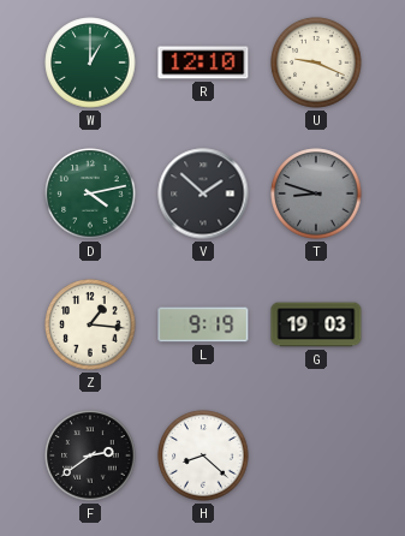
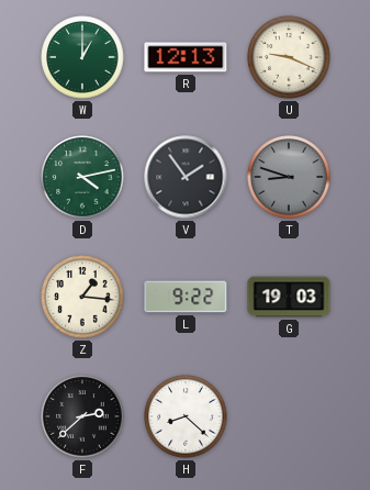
R: 12:10 -> 12:13 (186, 57)
V: 1:52 -> 1:54 (186, 177)
L: 9:19 -> 9:22 (186, 297)
F: 2:39 -> 2:38 (82, 416)
